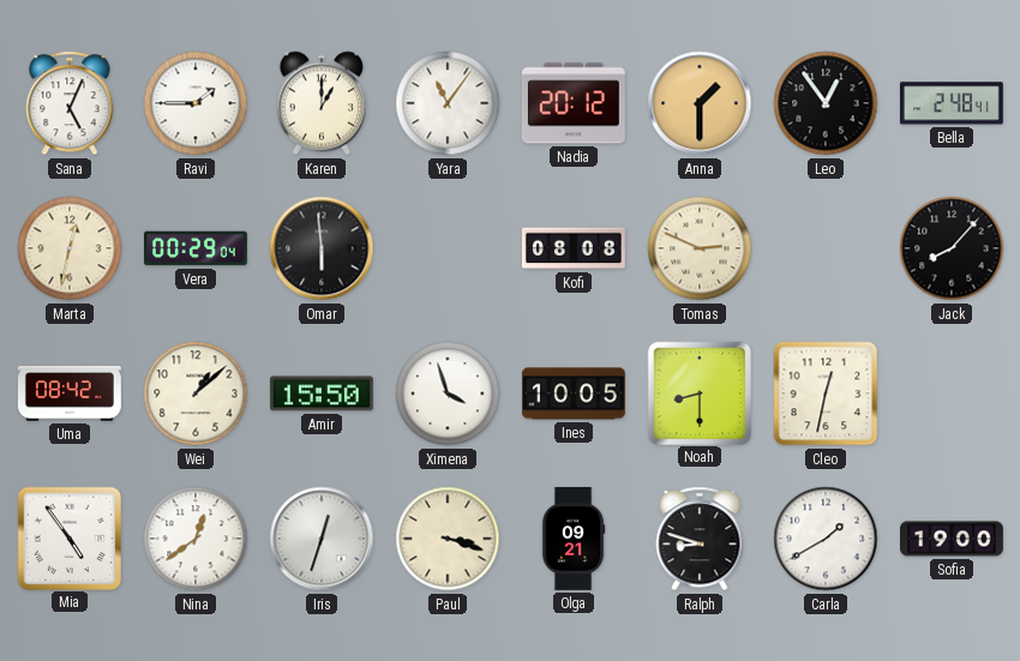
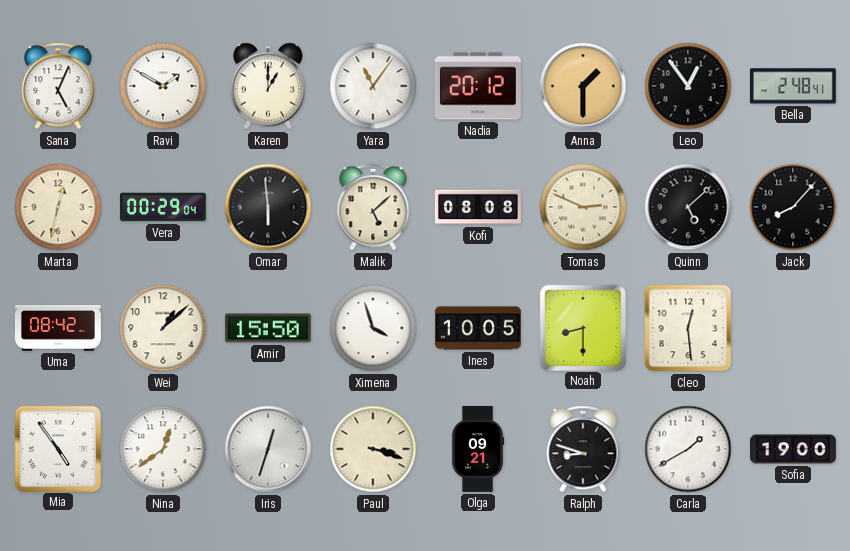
Ravi: 1:45 -> 1:50 (163, 86)
Malik: none -> 5:08 (373, 207)
Quinn: none -> 5:08 (688, 207)
Cleo: 12:32 -> 12:29 (688, 328)
